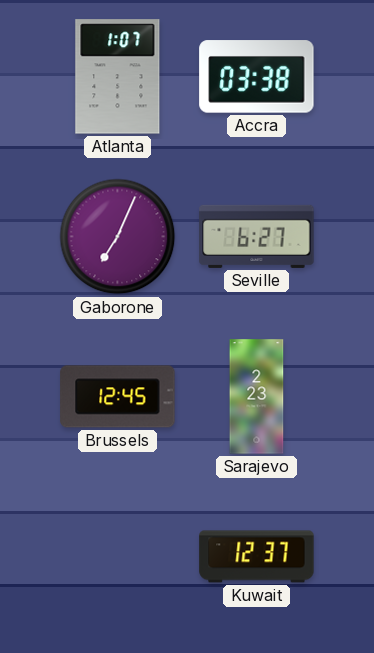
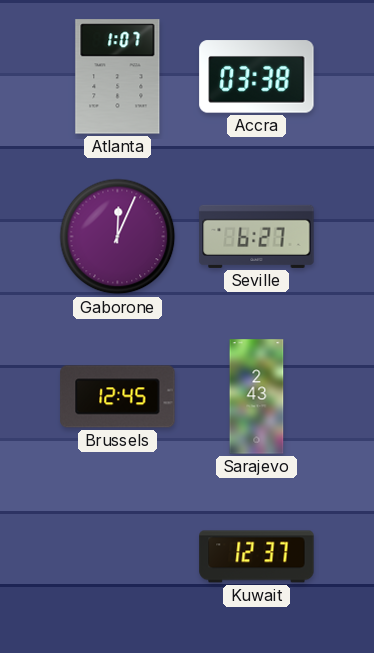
Gaborone: 7:04 -> 12:04 (118, 237)
Sarajevo: 2:23 -> 2:43 (257, 397)
